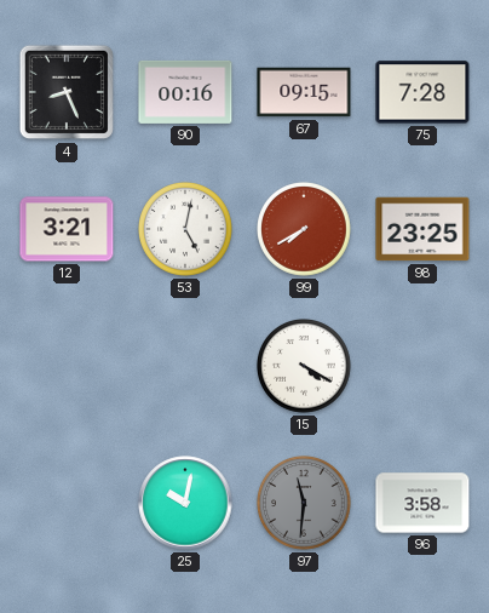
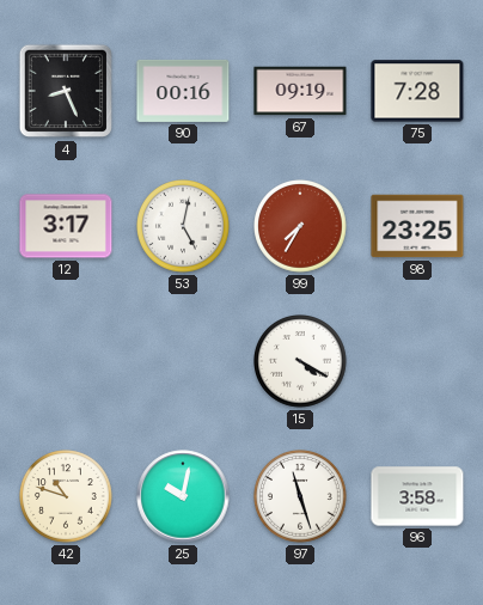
67: 09:15 -> 09:19 (300, 91)
12: 3:21 -> 3:17 (66, 226)
99: 7:40 -> 7:35 (301, 227)
42: none -> 10:48 (67, 497)
97: 11:31 -> 11:27 (301, 497)
97 dial: grey -> white (301, 497)
